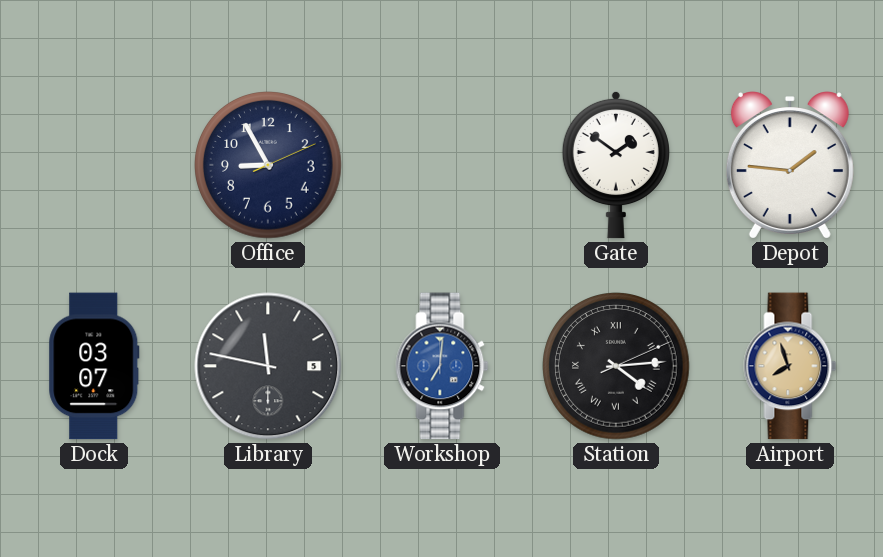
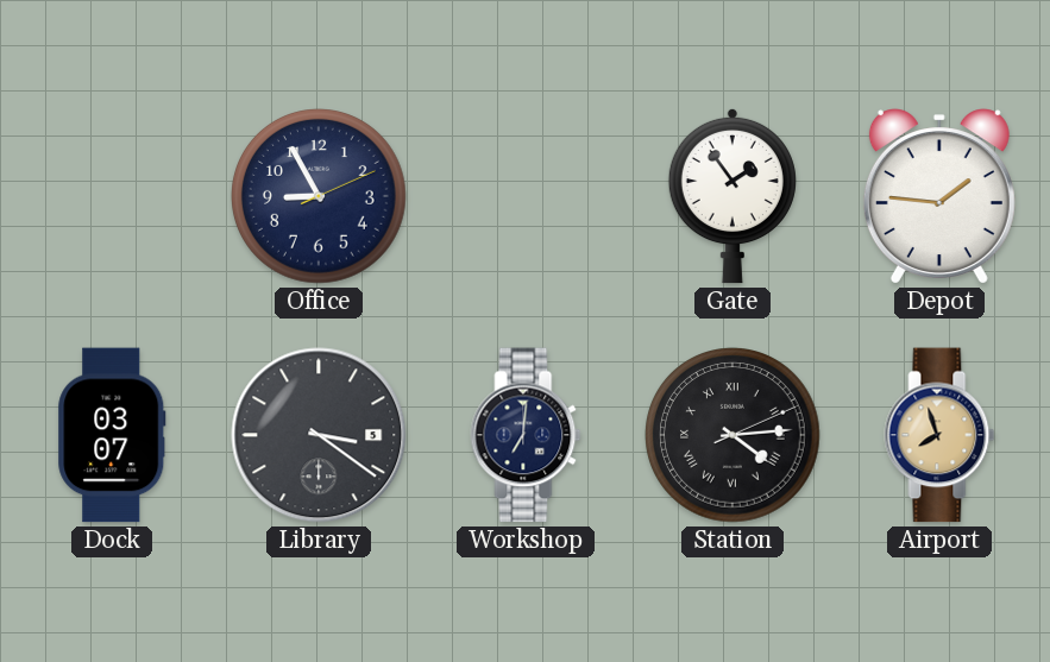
Gate: 1:51 -> 1:54 (733, 196)
Library: 11:47 -> 3:21 (319, 435)
Workshop dial: blue -> navy (526, 435)
